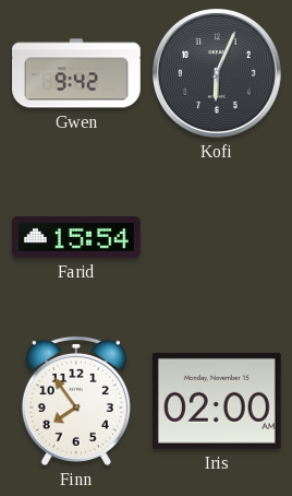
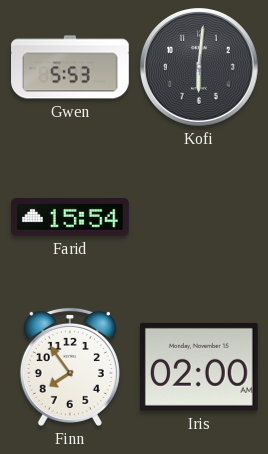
Gwen: 9:42 -> 5:53 (71, 67)
Kofi: 6:04 -> 6:01 (200, 68)
